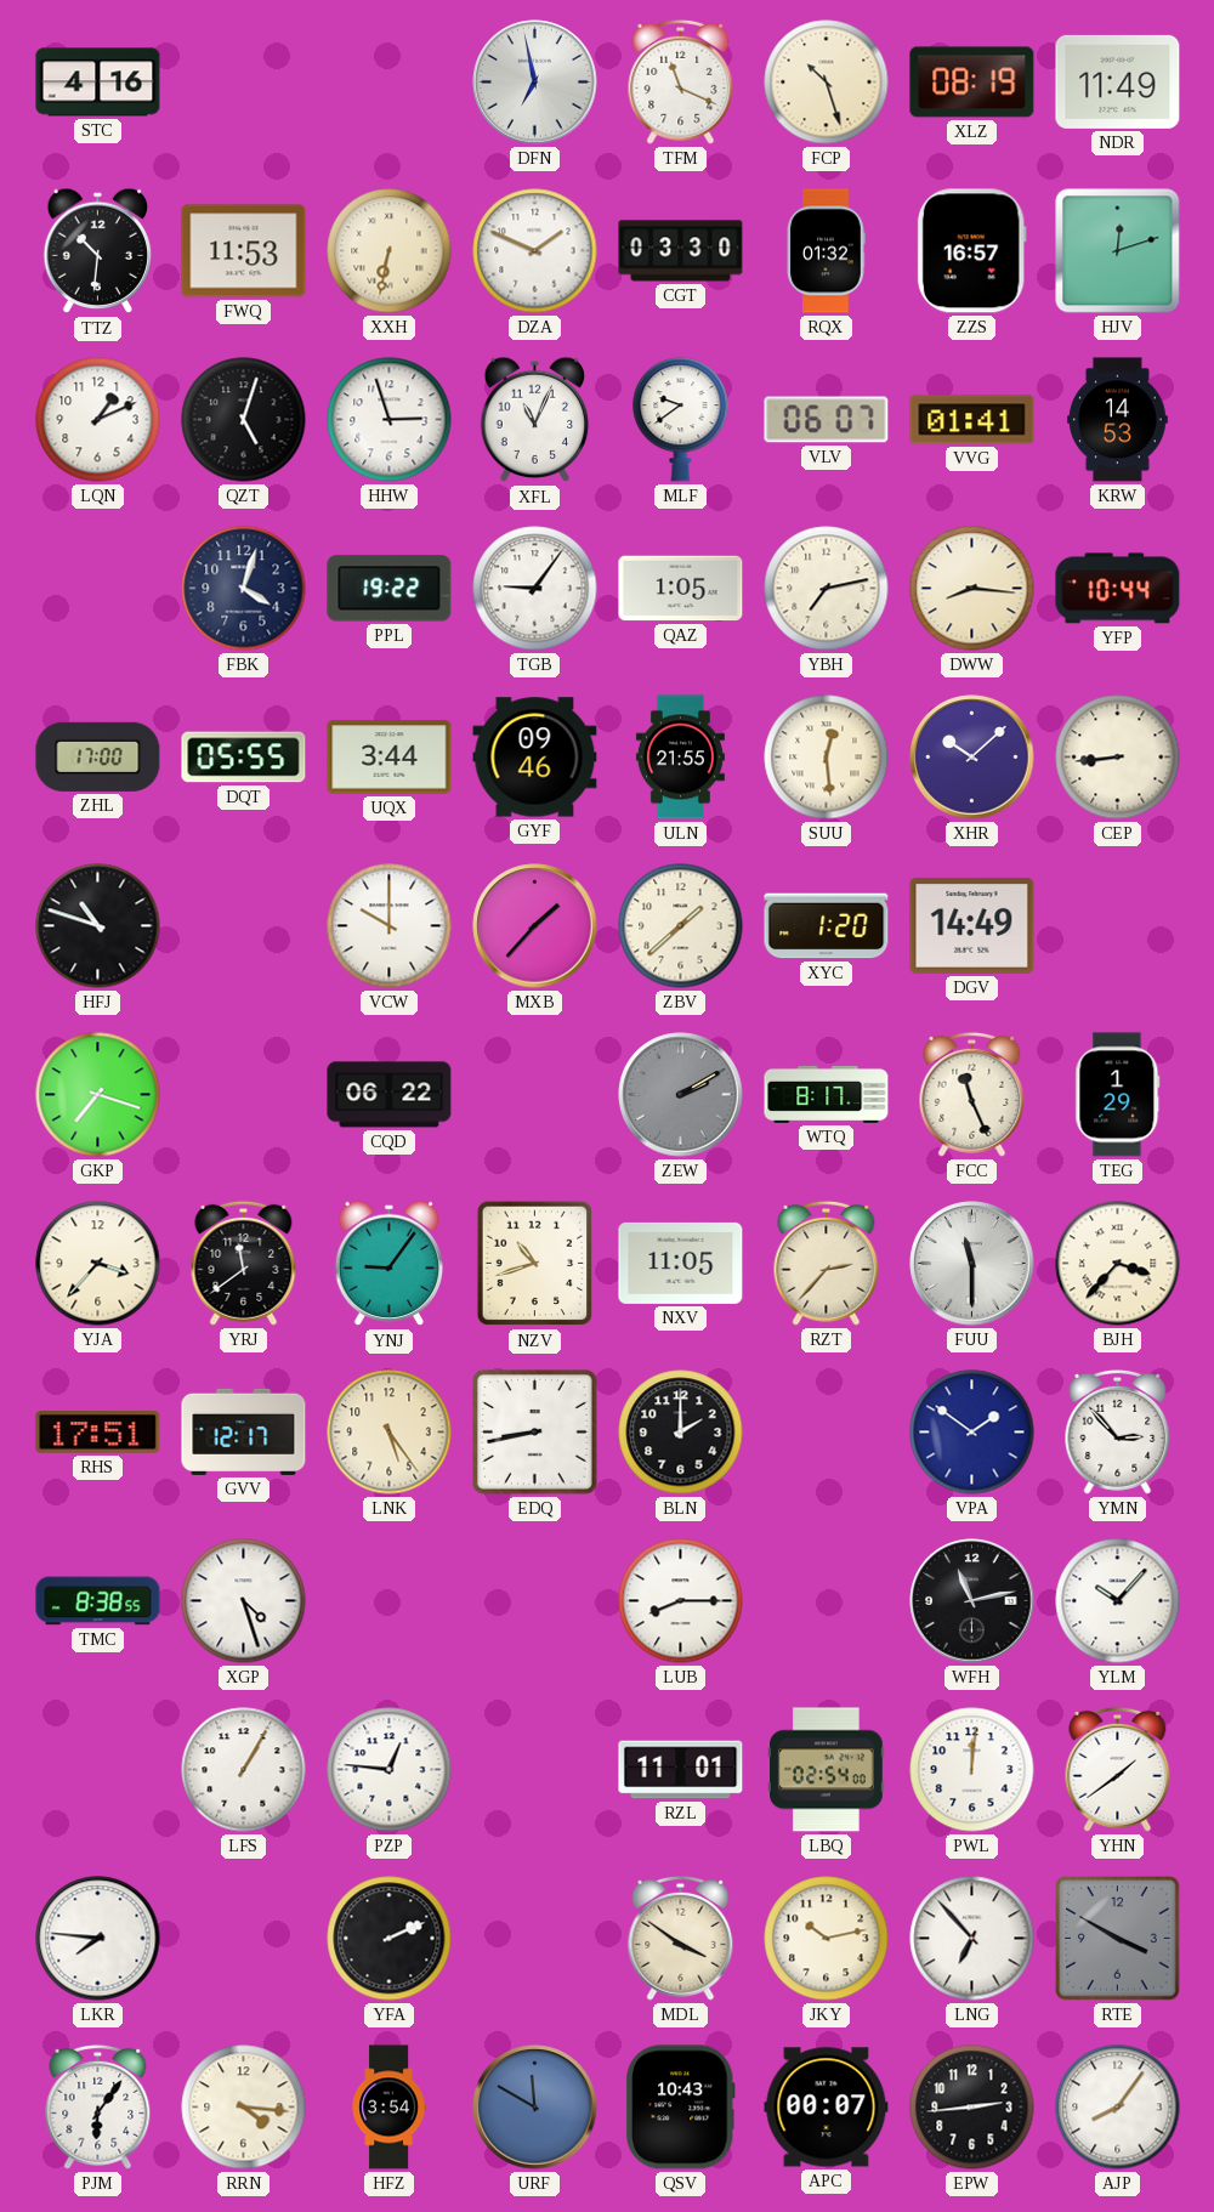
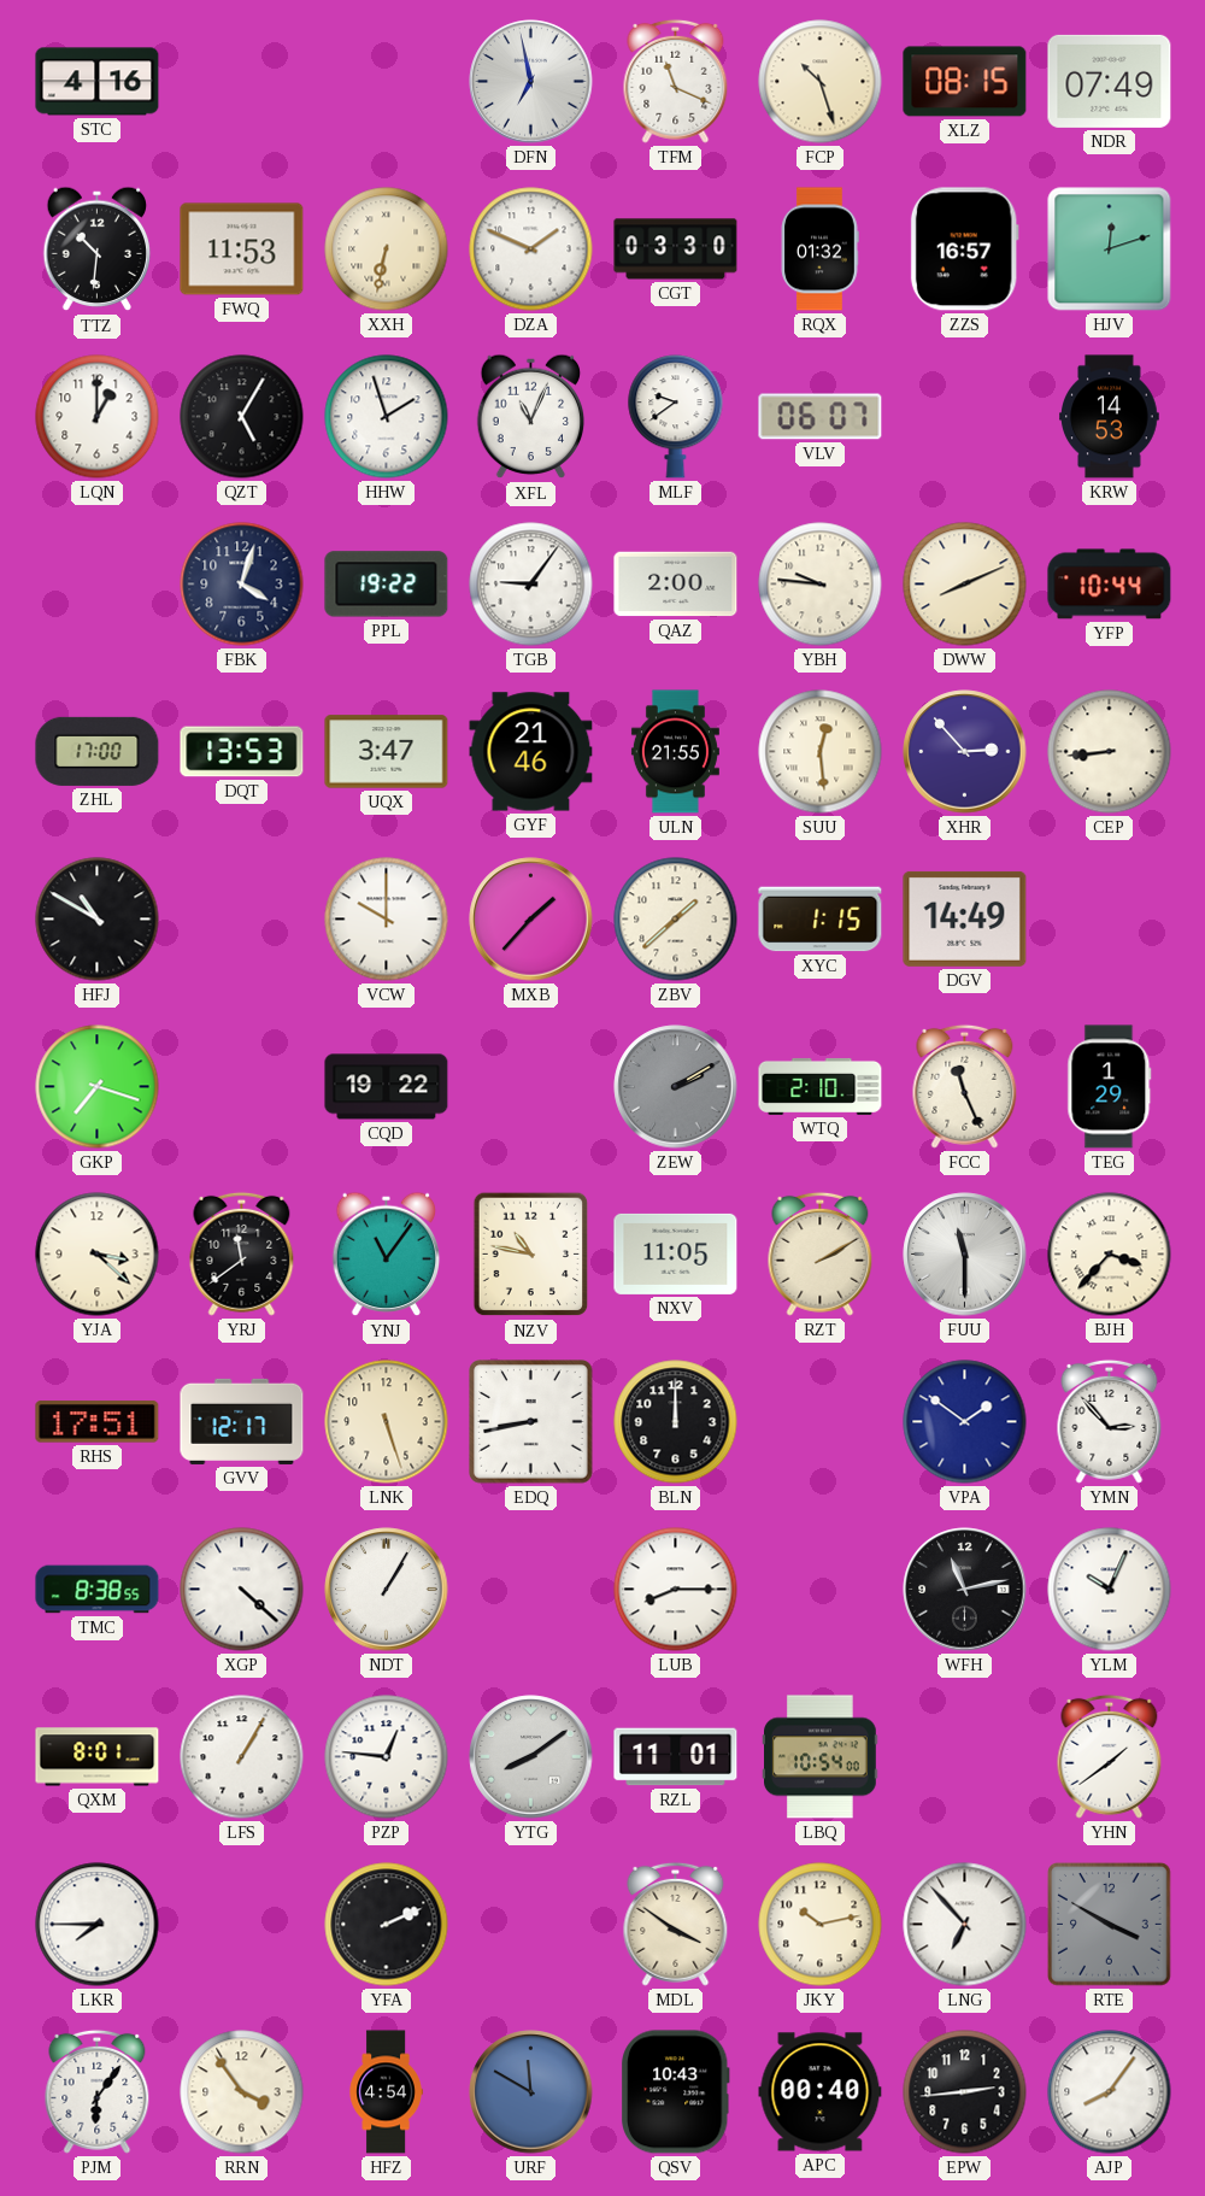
XLZ: 08:19 -> 08:15 (965, 82)
NDR: 11:49 -> 07:49 (1110, 81)
LQN: 1:11 -> 1:00 (98, 417)
QZT: 5:03 -> 5:05 (242, 417)
HHW: 2:57 -> 1:57 (387, 417)
VVG: 01:41 -> none (972, 420)
QAZ: 1:05 -> 2:00 (676, 585)
YBH: 7:13 -> 9:46 (821, 585)
DWW: 8:16 -> 8:11 (965, 585)
DQT: 05:55 -> 13:53 (242, 752)
UQX: 3:44 -> 3:47 (387, 752)
GYF: 09:46 -> 21:46 (531, 752)
XHR: 10:08 -> 2:53 (965, 752)
HFJ: 10:48 -> 10:50 (98, 920)
XYC: 1:20 -> 1:15 (821, 920)
CQD: 06:22 -> 19:22 (387, 1087)
WTQ: 8:17 -> 2:10 (821, 1086)
YJA: 3:37 -> 3:22 (98, 1255)
YNJ: 9:06 -> 11:06 (387, 1255)
NZV: 10:42 -> 10:47 (531, 1255)
RZT: 2:37 -> 2:10 (821, 1253)
LNK: 5:24 -> 5:27 (387, 1422)
BLN: 2:00 -> 12:00 (676, 1422)
XGP: 4:27 -> 4:22 (242, 1590)
NDT: none -> 1:05 (387, 1590)
YLM: 10:07 -> 10:04 (1110, 1590)
QXM: none -> 8:01 (98, 1757)
YTG: none -> 8:09 (531, 1757)
LBQ: 02:54 -> 10:54 (821, 1757)
PWL: 12:01 -> none (972, 1770)
LKR: 7:46 -> 7:45 (98, 1925)
RRN: 4:16 -> 3:54 (242, 2092)
HFZ: 3:54 -> 4:54 (386, 2092)
APC: 00:07 -> 00:40 (821, 2092)
